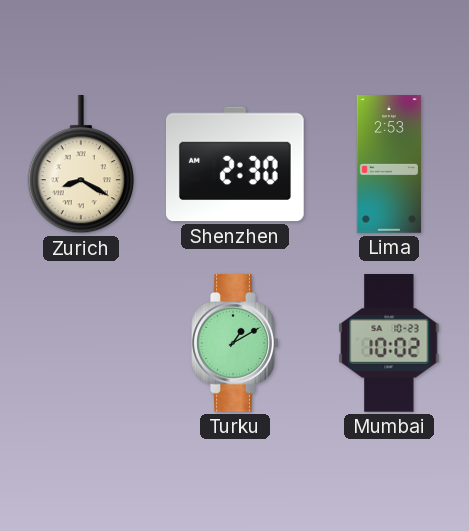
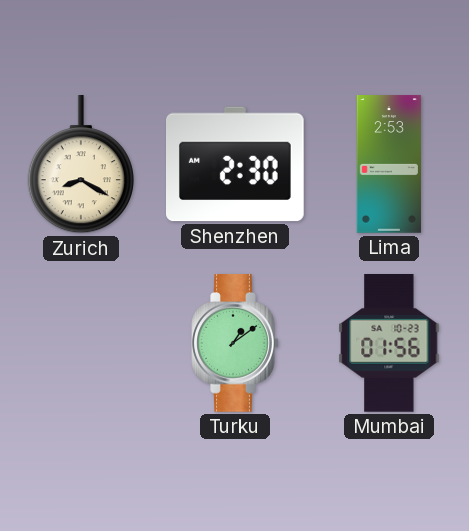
Turku: 1:10 -> 1:09 (235, 343)
Mumbai: 10:02 -> 01:56 (389, 344)
